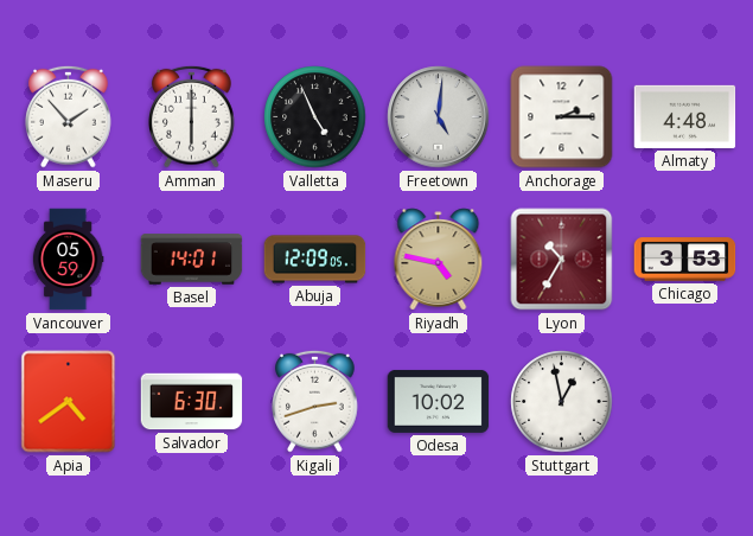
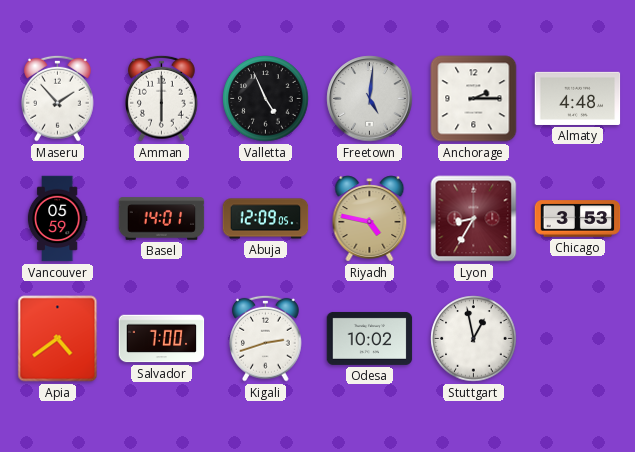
Lyon: 10:35 -> 8:35 (474, 219)
Salvador: 6:30 -> 7:00 (162, 339)
